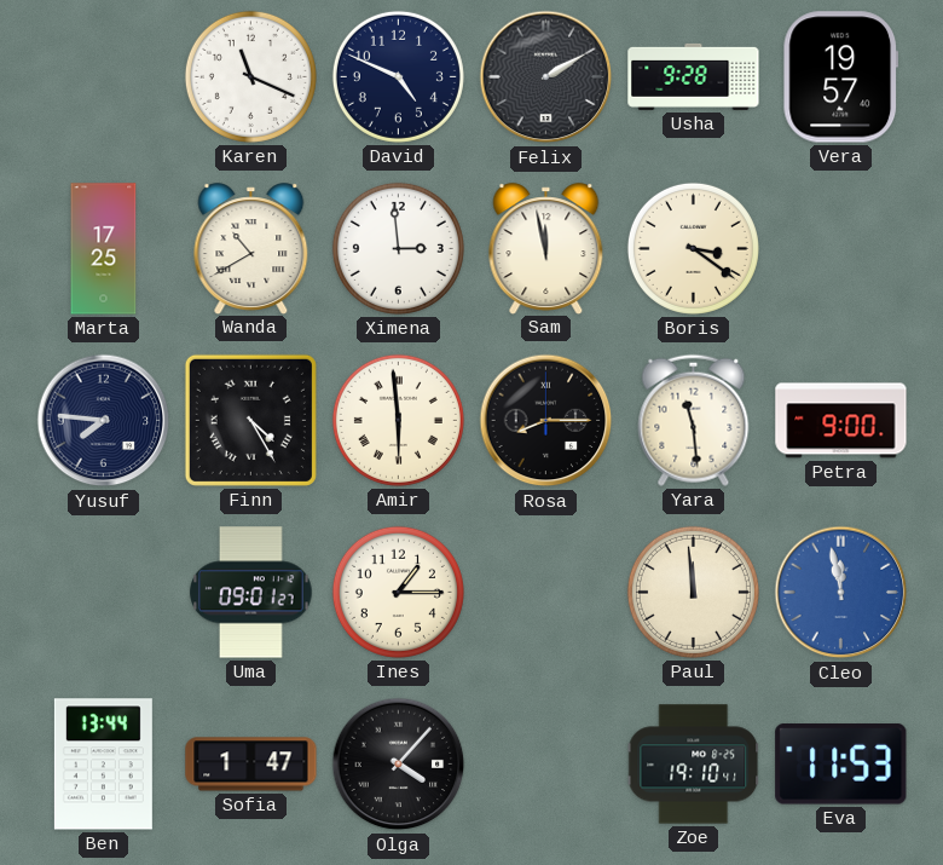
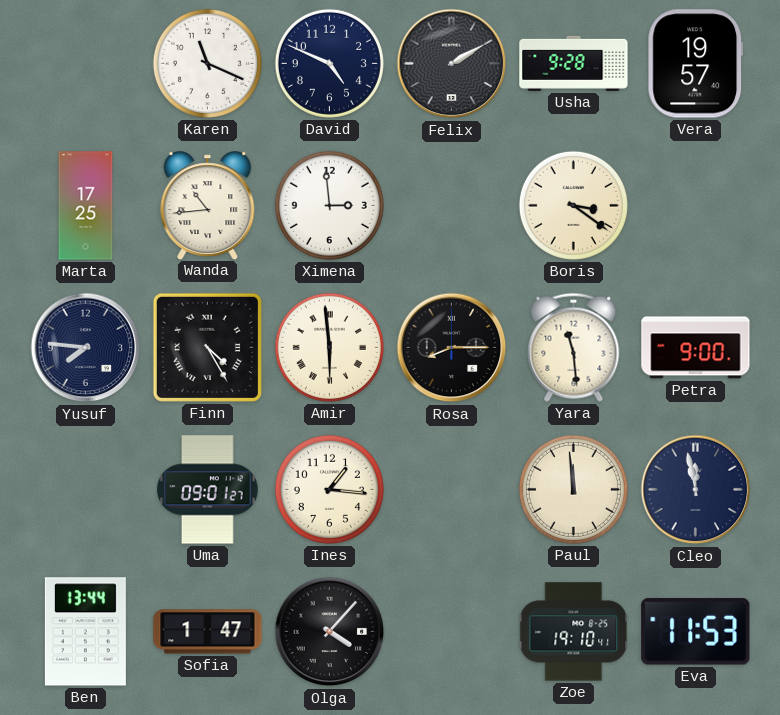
Wanda: 10:40 -> 10:44 (208, 205)
Sam: 11:58 -> none (546, 248)
Ines: 1:15 -> 1:16 (329, 489)
Cleo dial: blue -> navy (696, 490)
